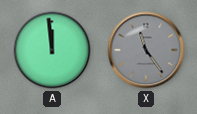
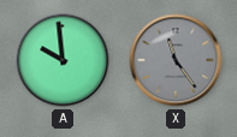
A: 11:59 -> 9:59 (63, 60)
